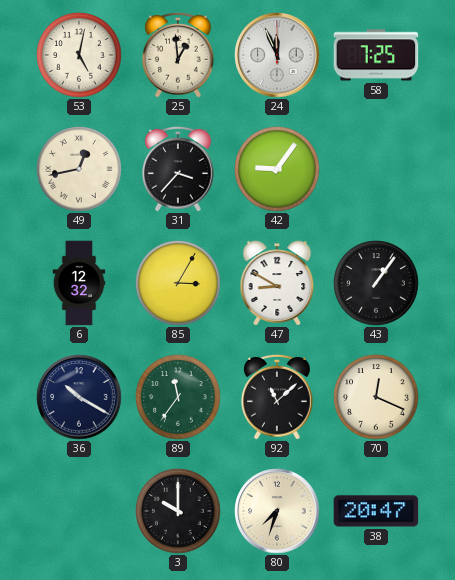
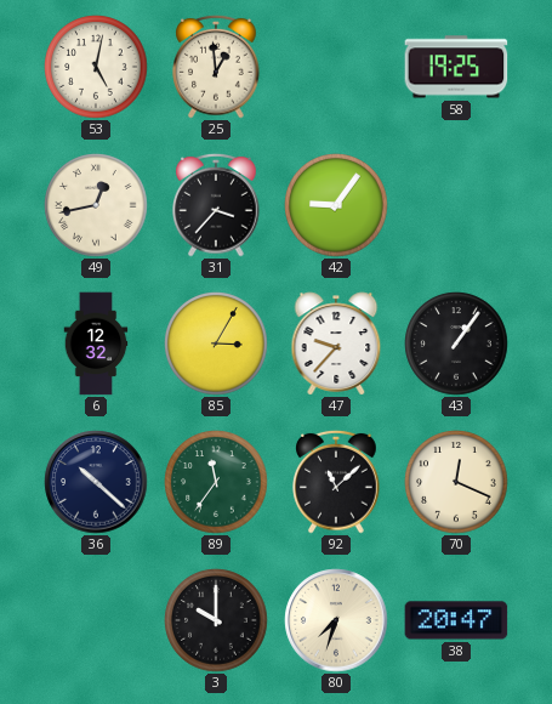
24: 11:56 -> none (277, 55)
58: 7:25 -> 19:25 (456, 67)
47: 8:50 -> 9:37 (336, 344)
36: 10:20 -> 10:22 (96, 482)
